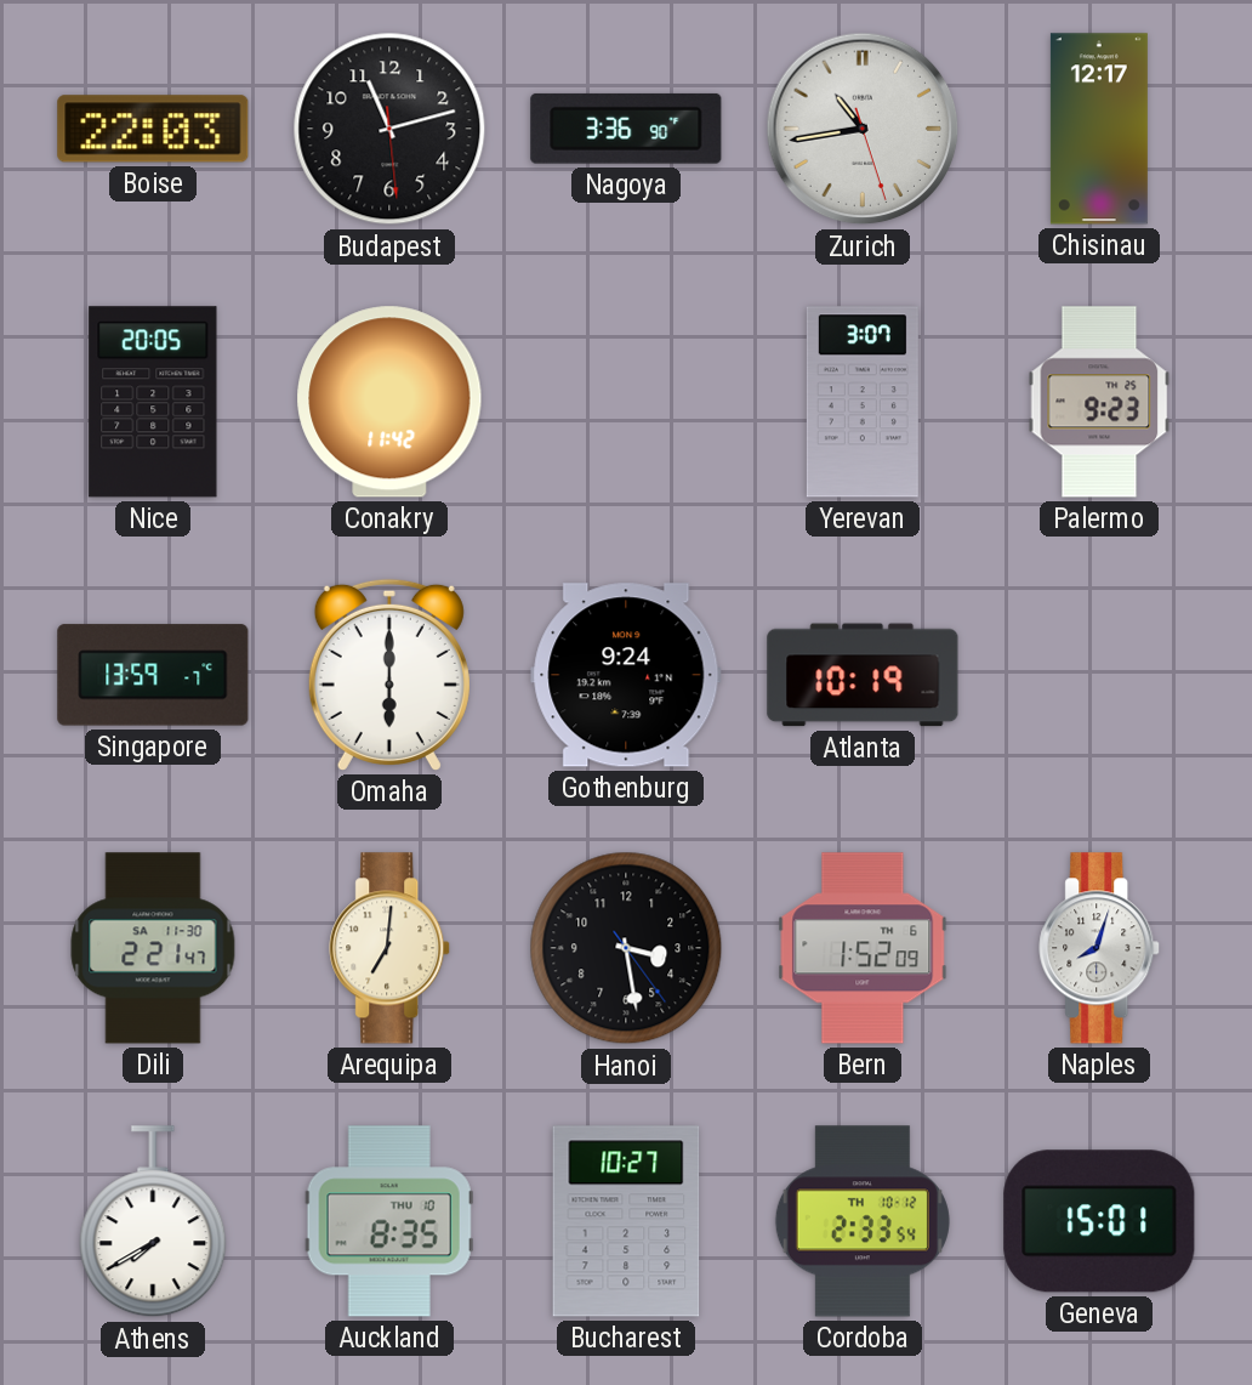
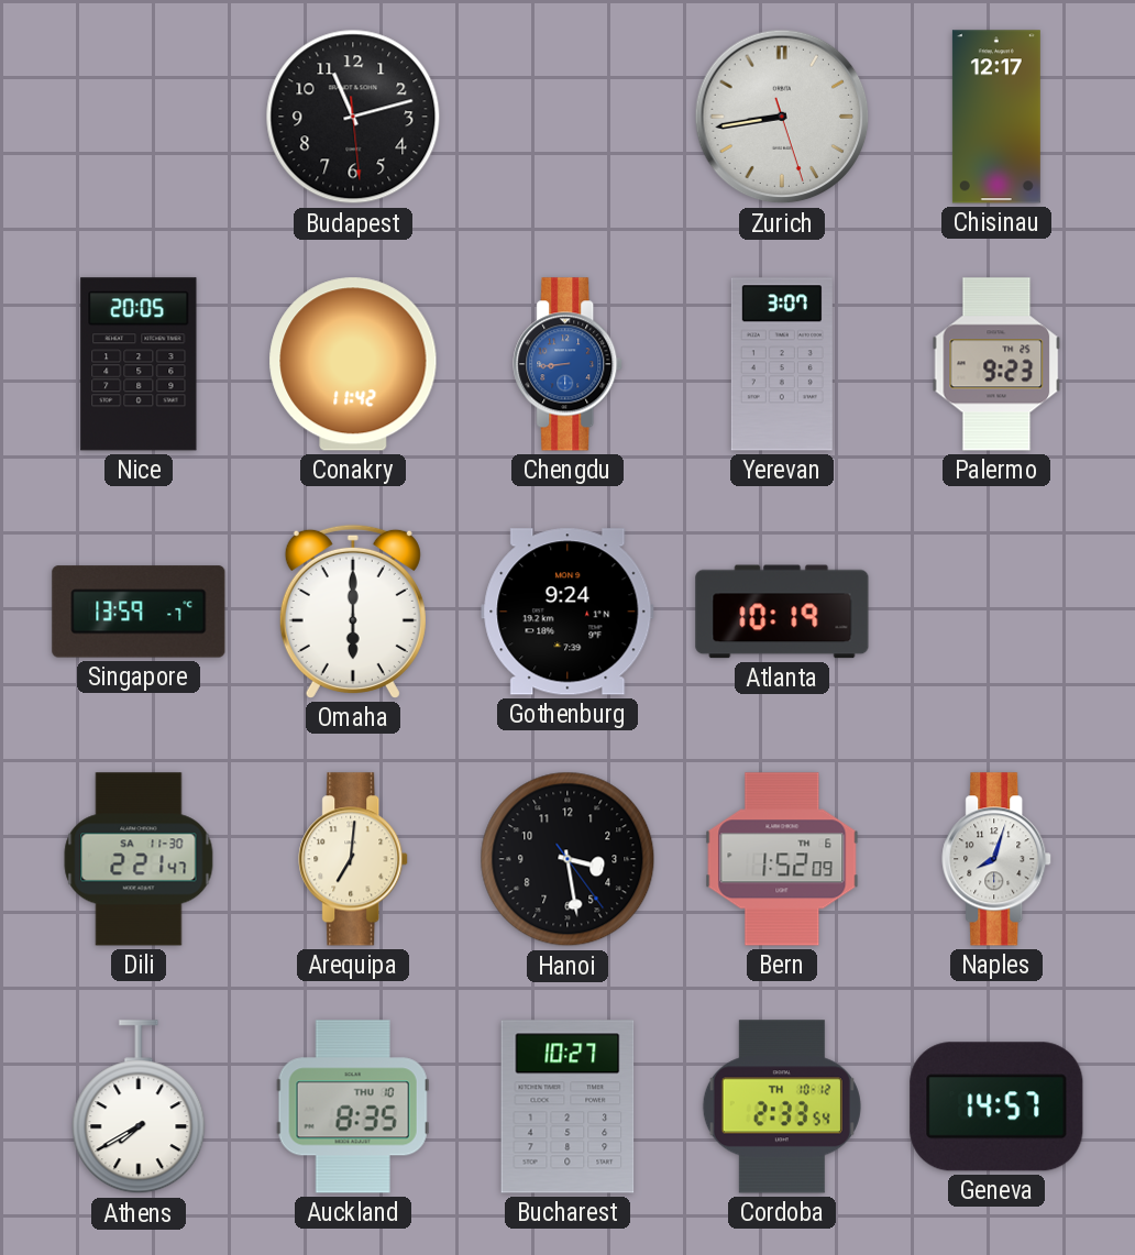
Boise: 22:03 -> none (153, 129)
Nagoya: 3:36 -> none (626, 129)
Zurich: 10:43 -> 8:43 (782, 117)
Chengdu: none -> 8:44 (569, 364)
Geneva: 15:01 -> 14:57 (996, 1107)
